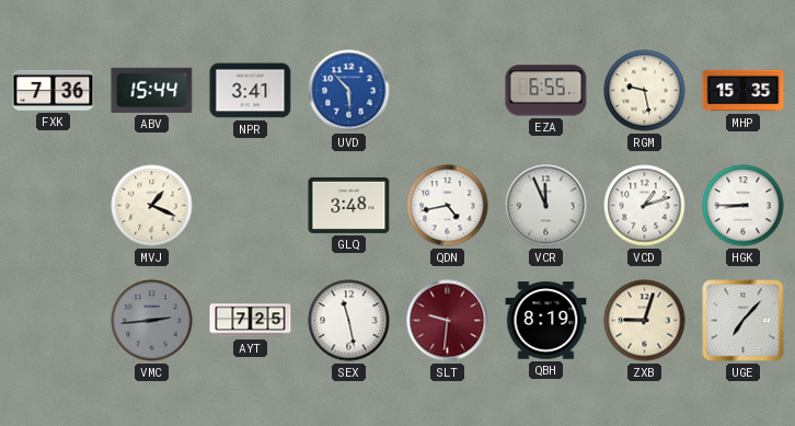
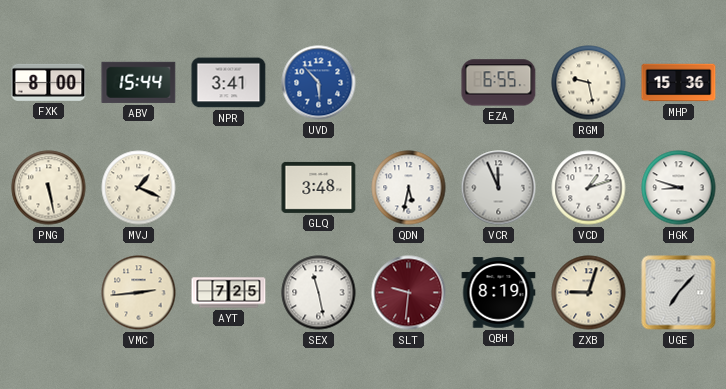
FXK: 7:36 -> 8:00 (49, 82)
MHP: 15:35 -> 15:36 (679, 83)
PNG: none -> 5:28 (49, 188)
QDN: 4:43 -> 5:32 (409, 188)
HGK: 8:45 -> 8:48 (679, 188)
VMC dial: grey -> cream (139, 293)
